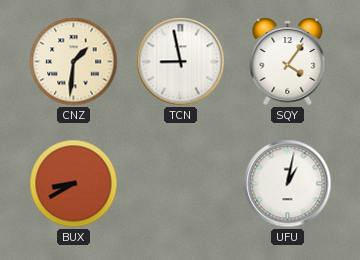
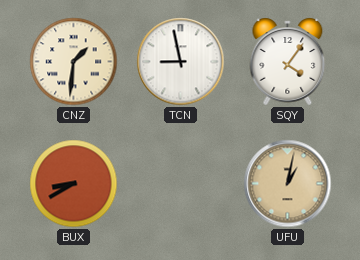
UFU dial: white -> champagne (288, 184)
